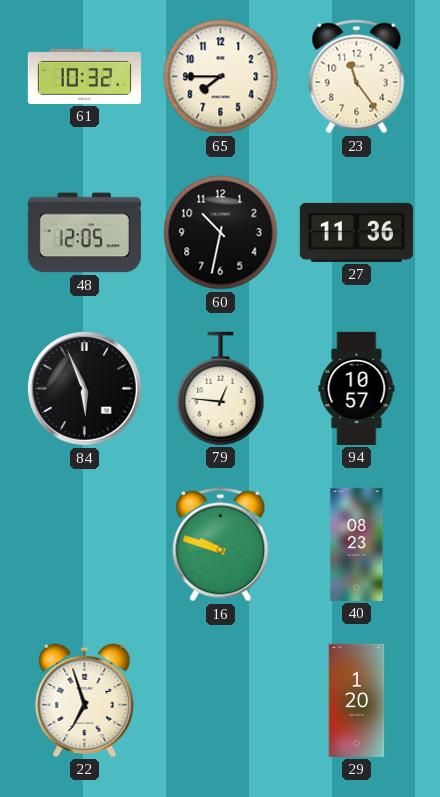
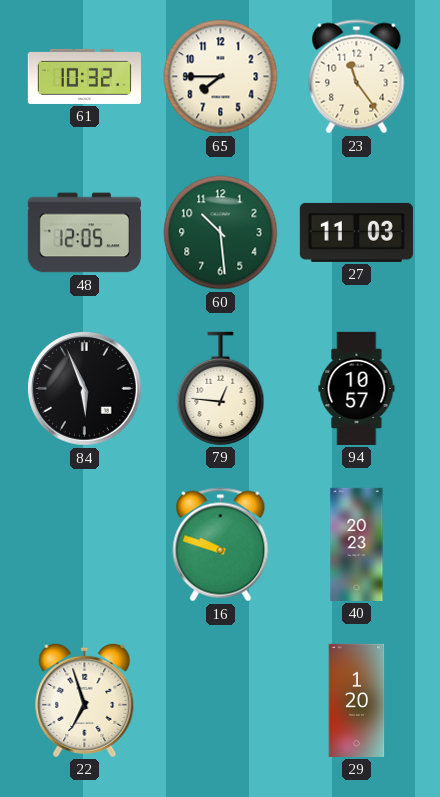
60: 10:32 -> 10:29 (221, 233)
60 dial: black -> green (221, 233)
27: 11:36 -> 11:03 (356, 232)
40: 08:23 -> 20:23 (357, 544)
